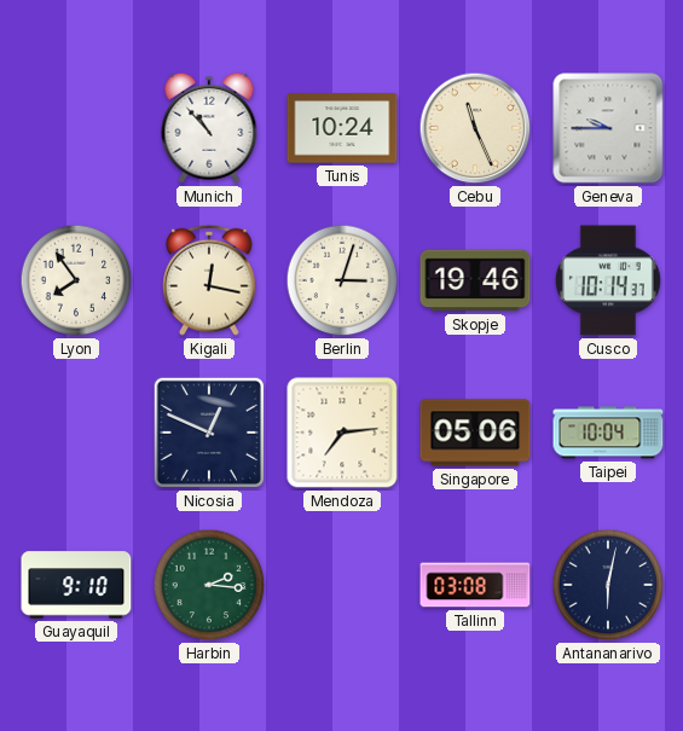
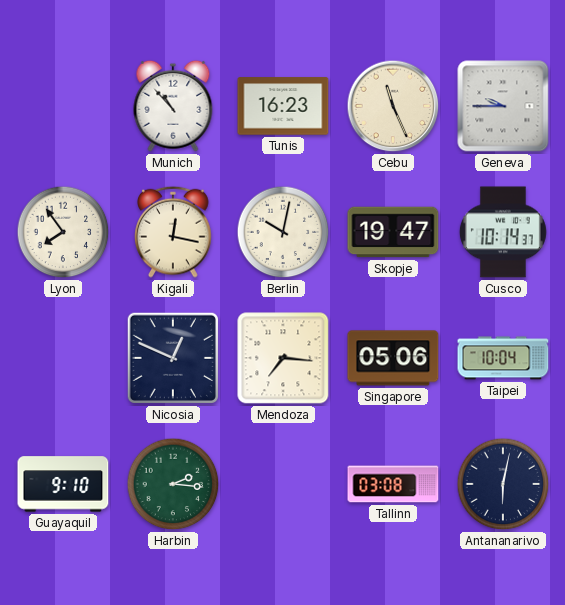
Tunis: 10:24 -> 16:23 (283, 106)
Berlin: 3:03 -> 10:02 (283, 232)
Skopje: 19:46 -> 19:47 (393, 232)
Mendoza: 7:14 -> 7:16 (283, 358)
